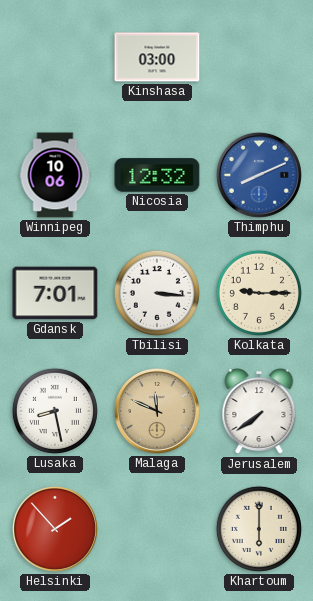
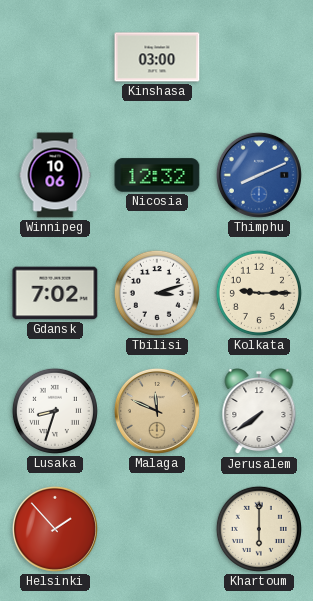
Gdansk: 7:01 -> 7:02 (55, 293)
Tbilisi: 3:16 -> 3:12 (157, 293)
Lusaka: 8:28 -> 8:33 (55, 411)
